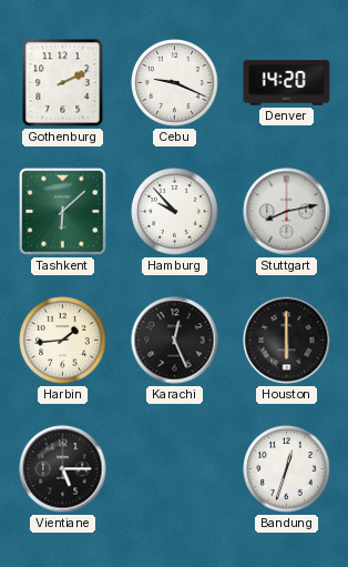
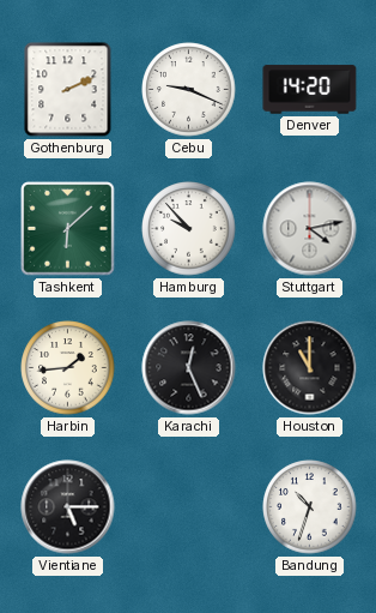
Stuttgart: 8:13 -> 4:13 (310, 229)
Houston: 6:00 -> 11:00 (310, 368)
Bandung: 12:33 -> 10:33 (310, 507)
